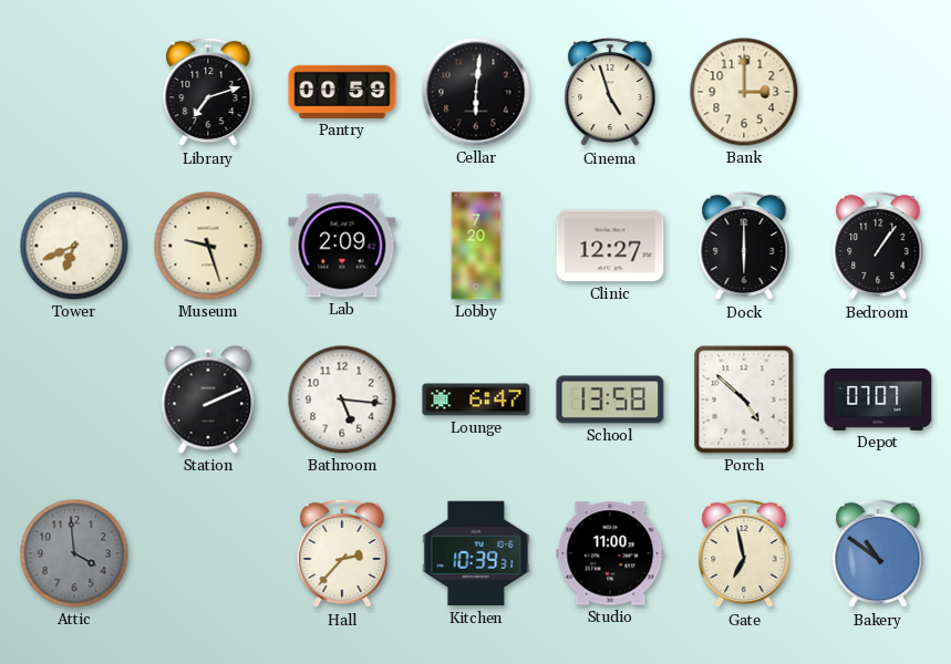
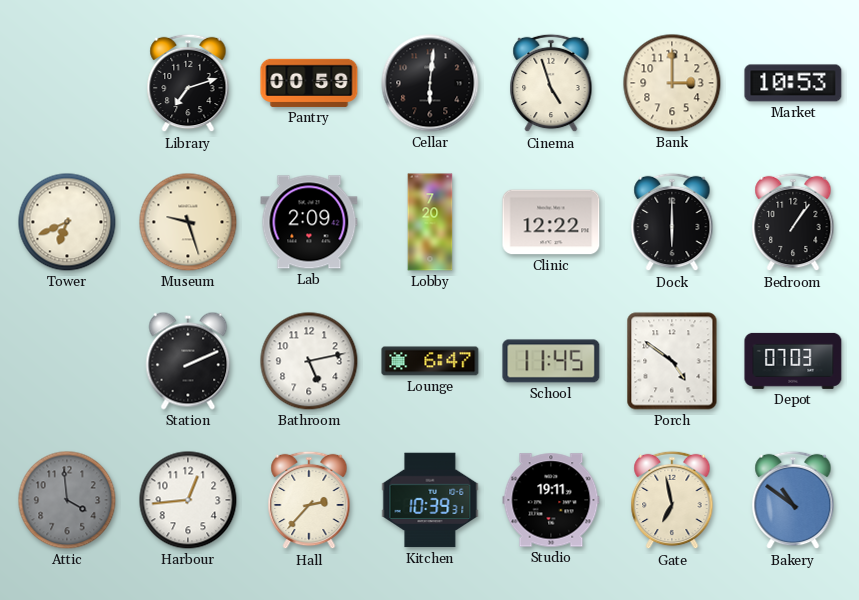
Market: none -> 10:53 (793, 83)
Clinic: 12:27 -> 12:22 (551, 222)
Bathroom: 5:16 -> 5:13 (309, 361)
School: 13:58 -> 11:45 (551, 361)
Porch: 4:52 -> 4:51 (672, 361)
Depot: 07:07 -> 07:03 (793, 361)
Harbour: none -> 12:44 (188, 500)
Studio: 11:00 -> 19:11 (551, 500)
